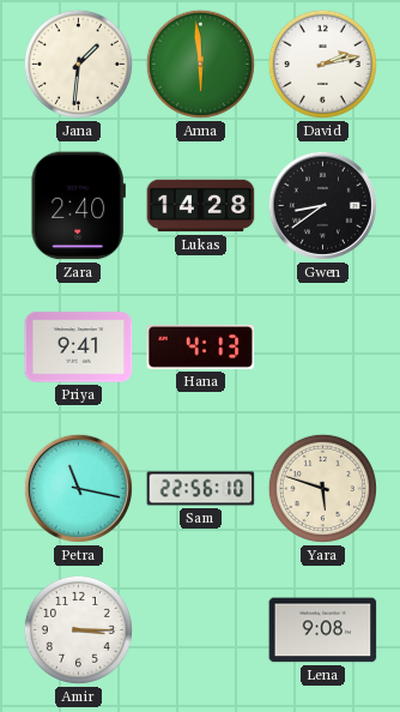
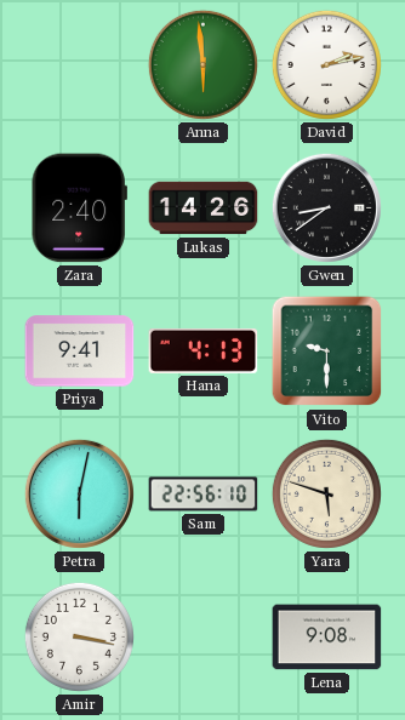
Jana: 1:31 -> none (78, 64)
Lukas: 14:28 -> 14:26 (204, 208)
Vito: none -> 9:30 (327, 352)
Petra: 11:17 -> 6:02 (79, 493)
Amir: 3:15 -> 3:17 (79, 636)
